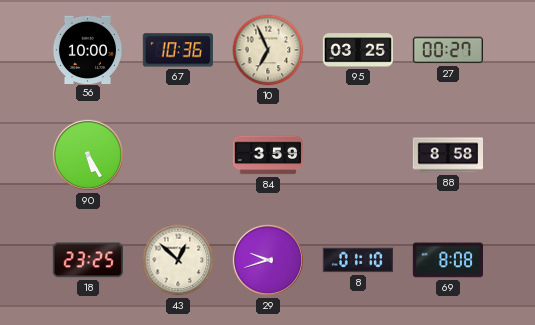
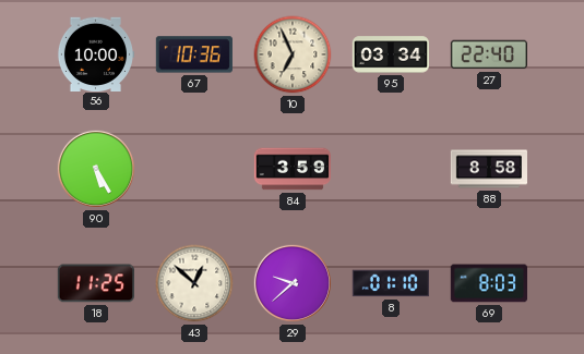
95: 03:25 -> 03:34 (390, 54)
27: 00:27 -> 22:40 (488, 54)
18: 23:25 -> 11:25 (96, 283)
29: 9:42 -> 9:38 (293, 283)
69: 8:08 -> 8:03 (488, 283)
